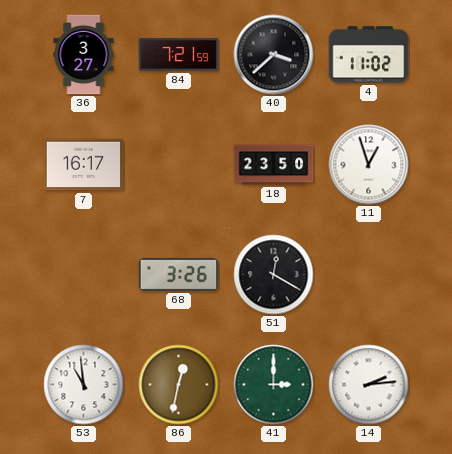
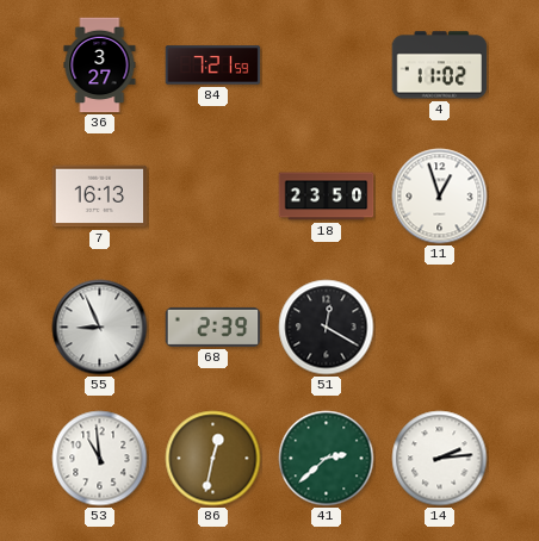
40: 3:38 -> none (274, 55)
7: 16:17 -> 16:13 (100, 197)
55: none -> 8:56 (100, 328)
68: 3:26 -> 2:39 (213, 327)
41: 3:00 -> 2:38 (327, 459)
